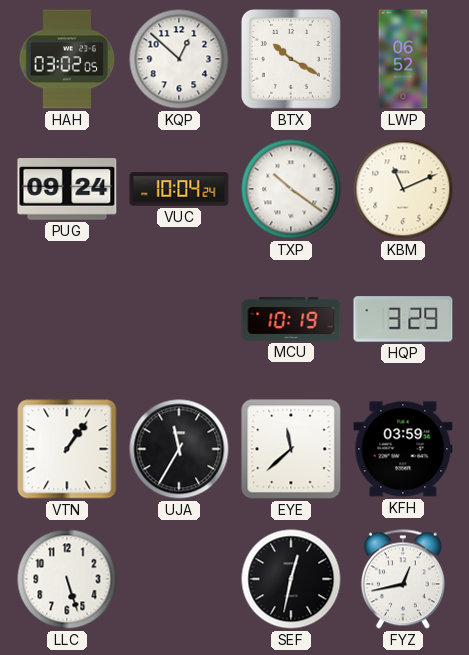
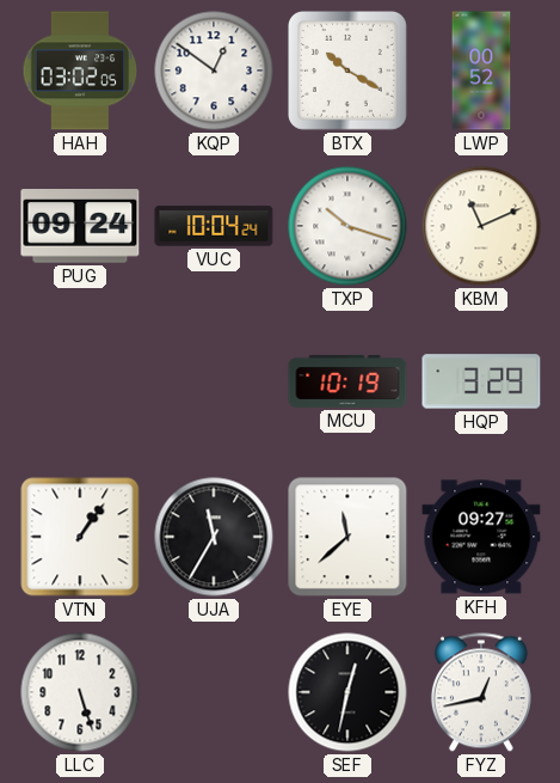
KQP: 12:52 -> 12:51 (214, 71)
LWP: 06:52 -> 00:52 (481, 71)
TXP: 10:21 -> 10:18 (347, 226)
KFH: 03:59 -> 09:27 (481, 537)
